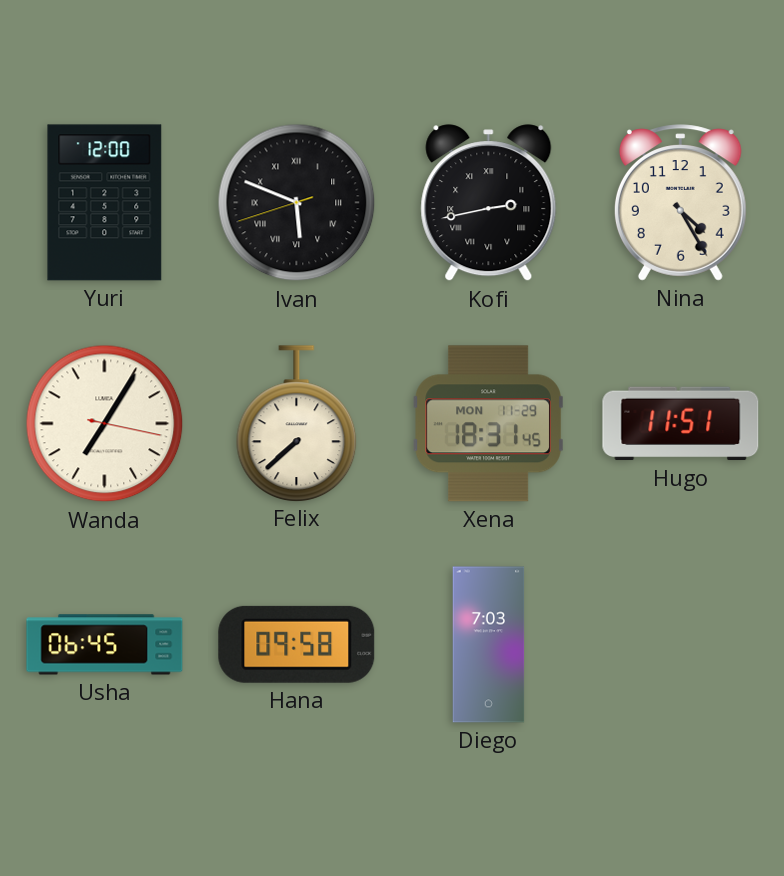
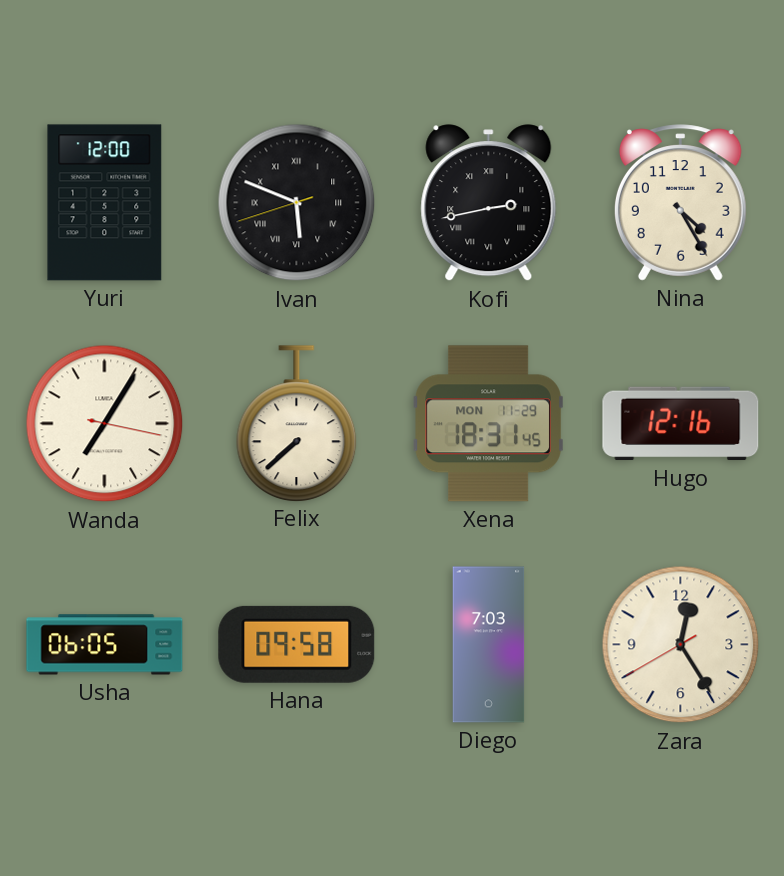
Hugo: 11:51 -> 12:16 (681, 424)
Usha: 06:45 -> 06:05 (105, 645)
Zara: none -> 12:24 (681, 645)
